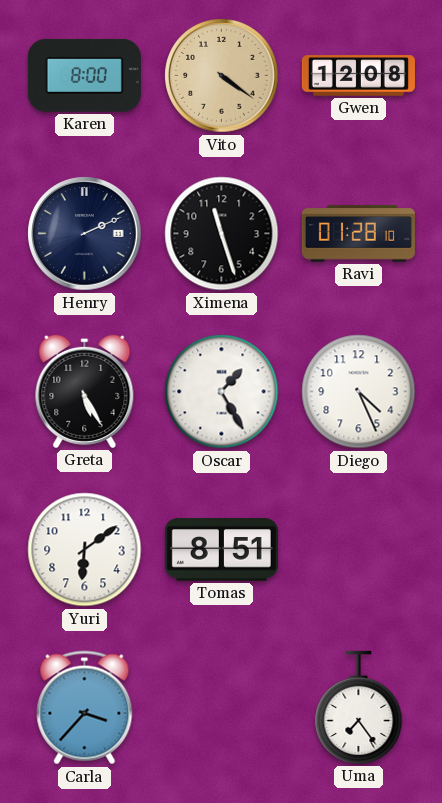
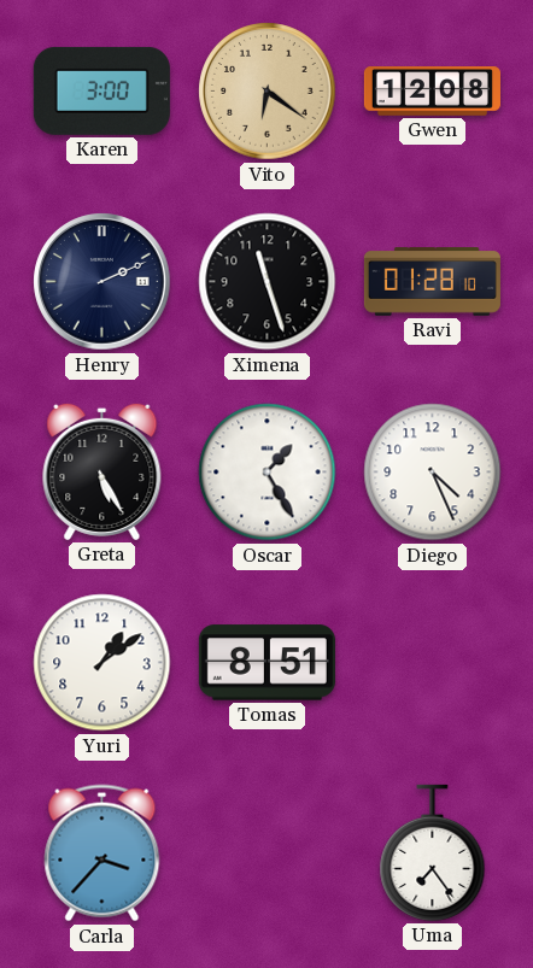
Karen: 8:00 -> 3:00 (101, 90)
Vito: 4:21 -> 6:21 (268, 92)
Yuri: 6:09 -> 1:09 (102, 663)
